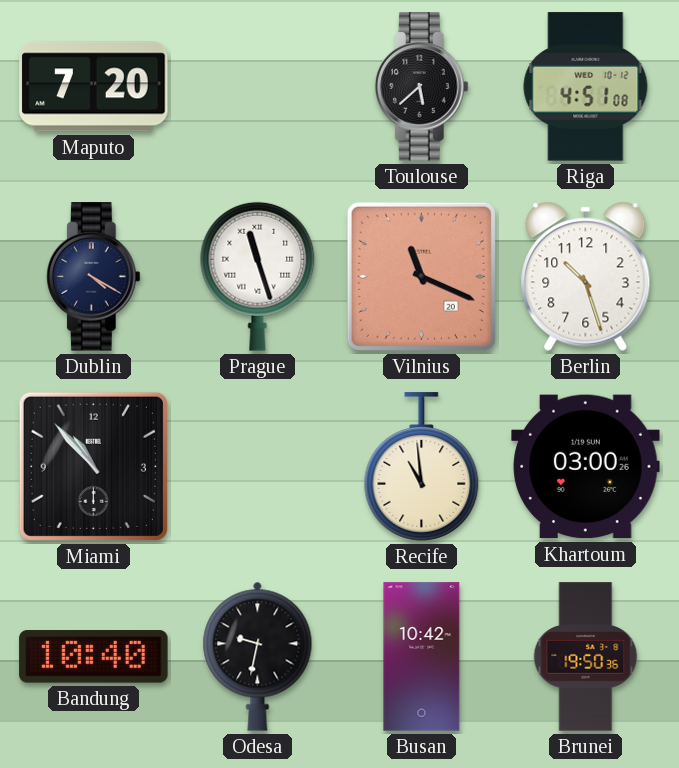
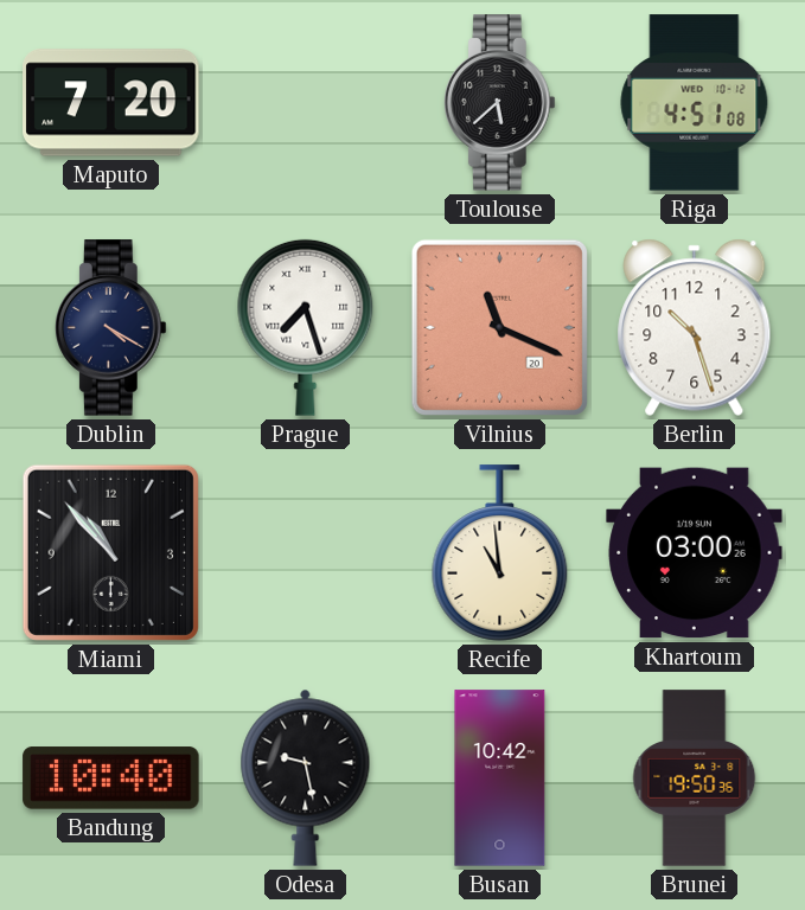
Prague: 11:27 -> 7:27 (306, 327)
Odesa: 9:32 -> 9:28 (306, 777)
